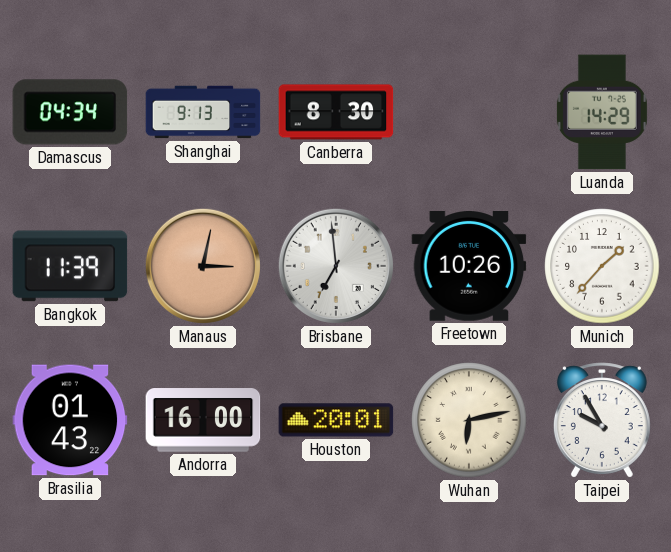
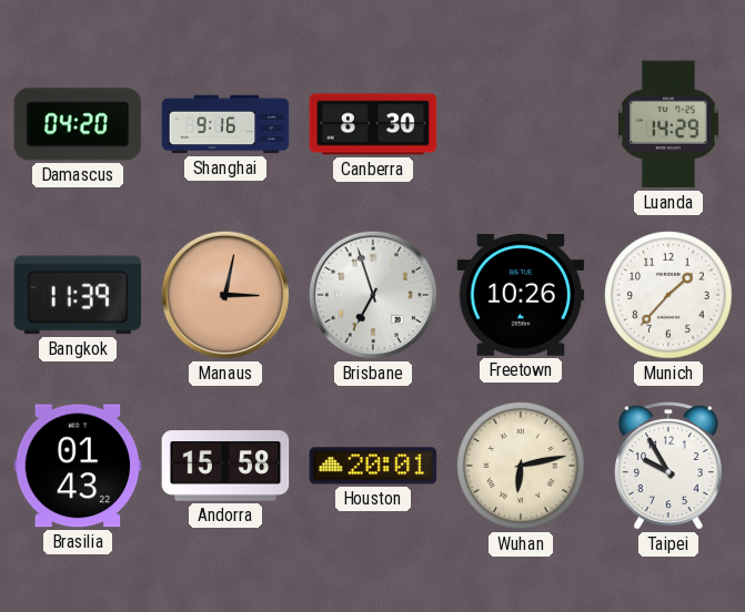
Damascus: 04:34 -> 04:20 (78, 124)
Shanghai: 9:13 -> 9:16 (225, 124)
Brisbane: 6:59 -> 6:57 (373, 295)
Andorra: 16:00 -> 15:58 (225, 466)
